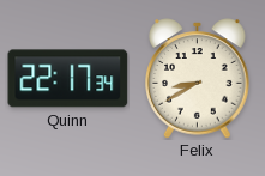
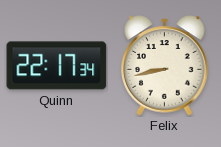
Felix: 8:40 -> 8:43 (165, 66)
